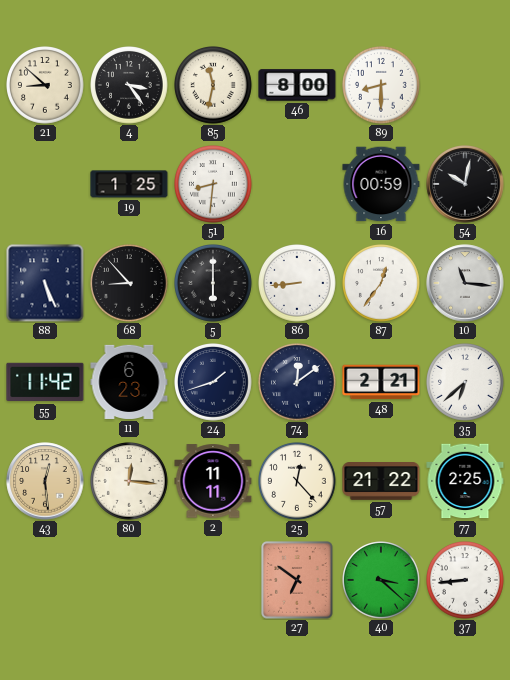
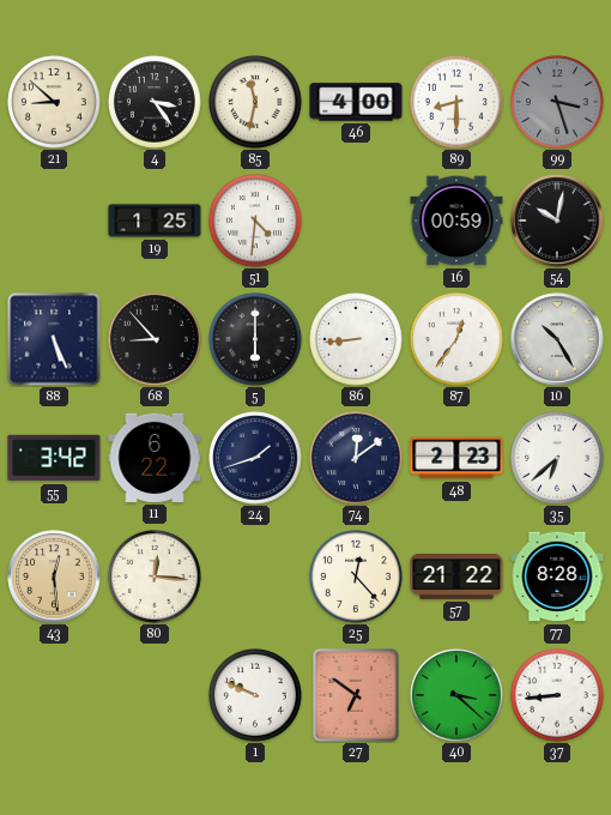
46: 8:00 -> 4:00 (356, 102)
99: none -> 3:27 (558, 103)
51: 8:31 -> 4:31 (256, 222)
10: 11:16 -> 10:25 (557, 339)
55: 11:42 -> 3:42 (54, 458)
11: 6:23 -> 6:22 (155, 458)
48: 2:21 -> 2:23 (456, 458)
2: 11:11 -> none (213, 481)
77: 2:25 -> 8:28 (557, 576)
1: none -> 9:49 (256, 696)
